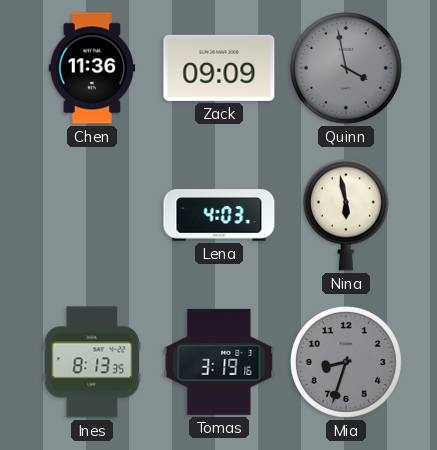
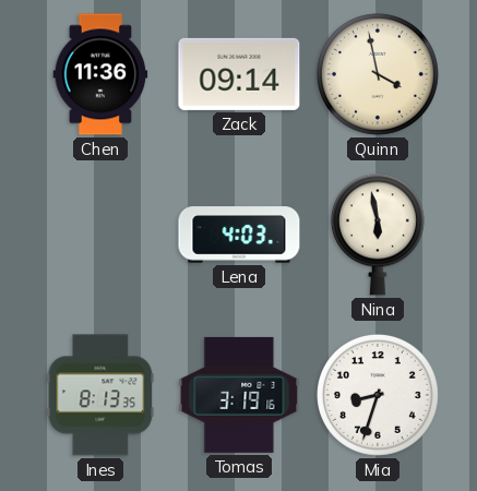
Zack: 09:09 -> 09:14 (239, 74)
Quinn dial: grey -> cream (378, 74)
Mia dial: grey -> white (378, 395)
